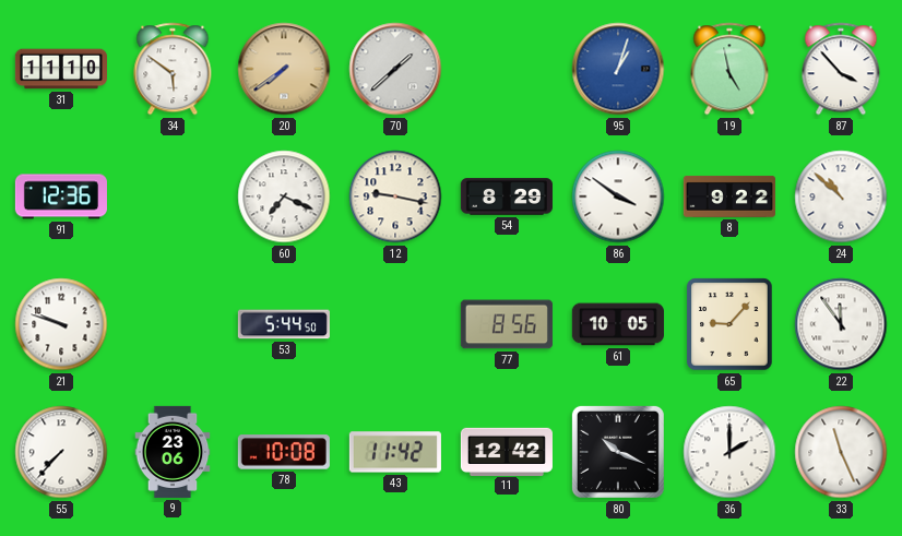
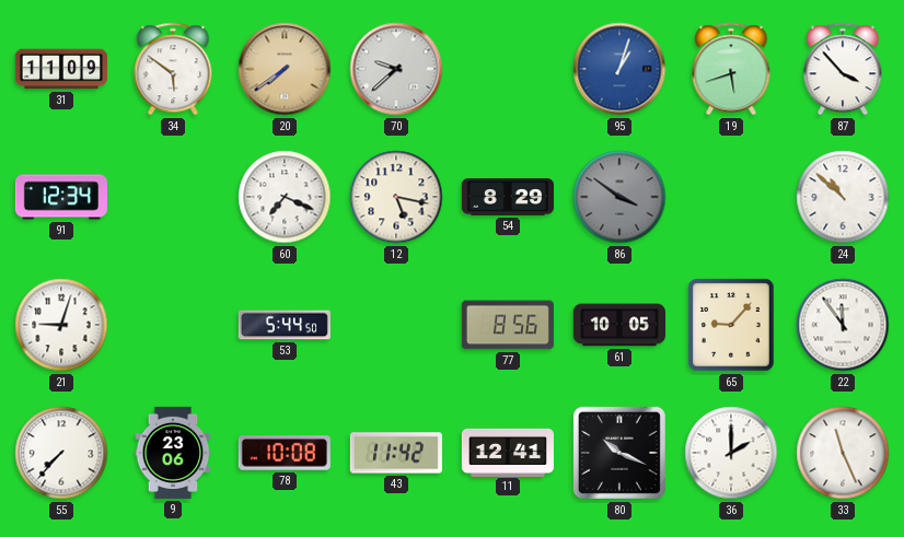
31: 11:10 -> 11:09 (61, 69)
70: 1:38 -> 9:38 (396, 69)
19: 4:58 -> 5:42 (731, 69)
91: 12:36 -> 12:34 (61, 197)
12: 9:17 -> 5:17 (396, 197)
86 dial: white -> grey (619, 197)
8: 9:22 -> none (729, 196)
21: 9:48 -> 9:03 (61, 325)
11: 12:42 -> 12:41 (508, 452)
